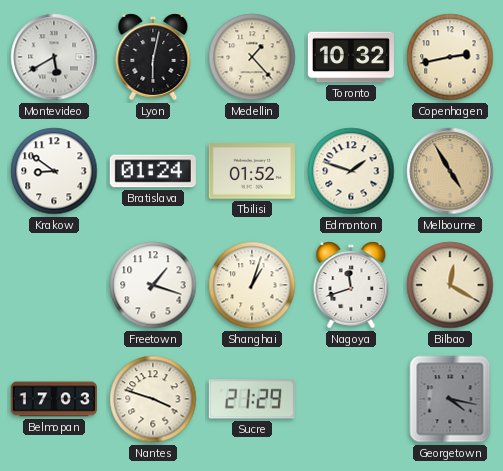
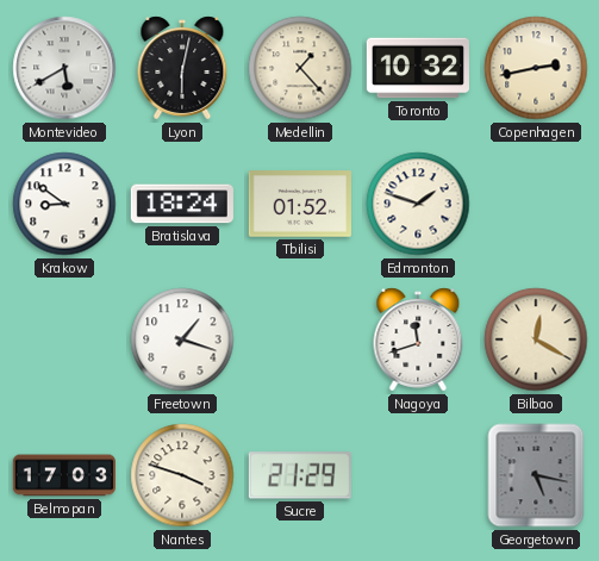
Bratislava: 01:24 -> 18:24 (182, 204)
Melbourne: 4:55 -> none (450, 171)
Shanghai: 1:03 -> none (252, 285)
Georgetown: 4:17 -> 5:17 (536, 475)
